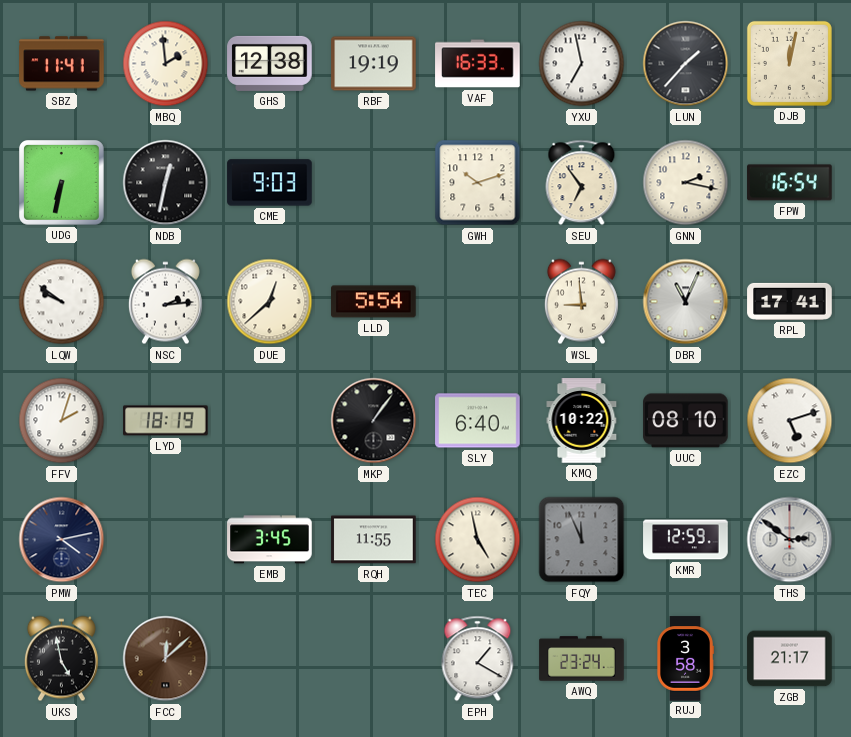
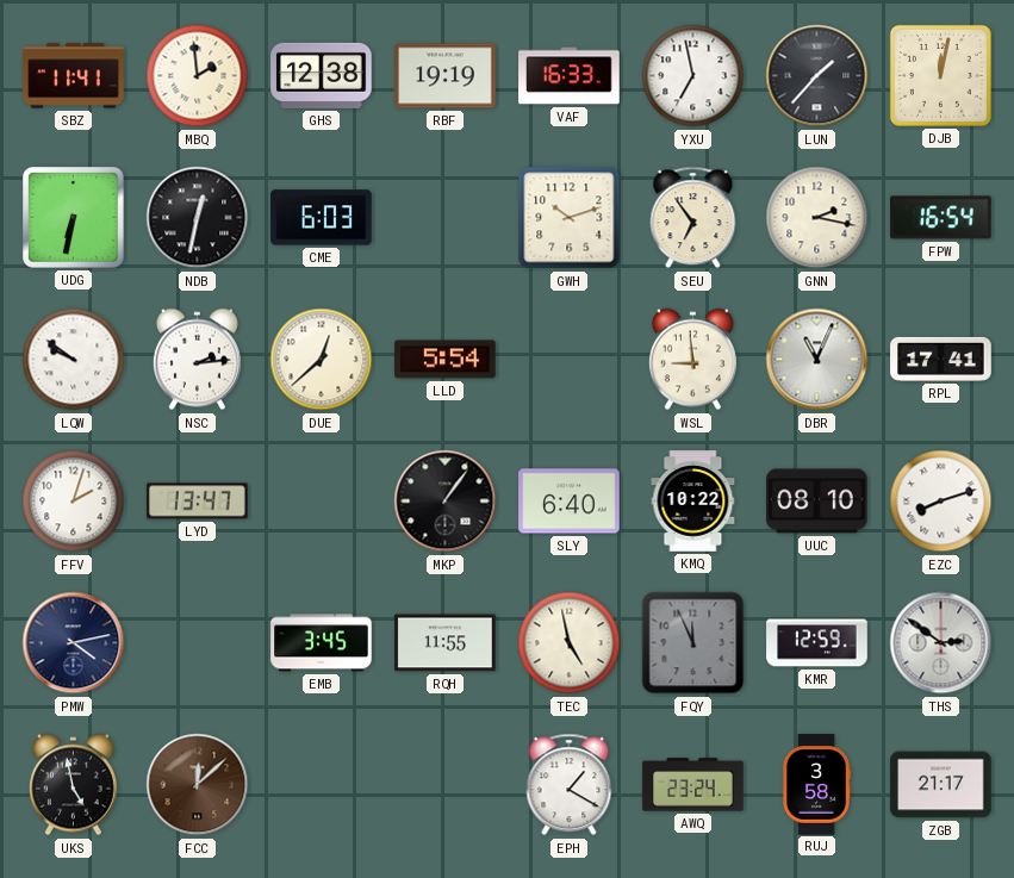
CME: 9:03 -> 6:03 (322, 218)
LYD: 18:19 -> 13:47 (198, 502)
EZC: 5:12 -> 8:12 (941, 502)
